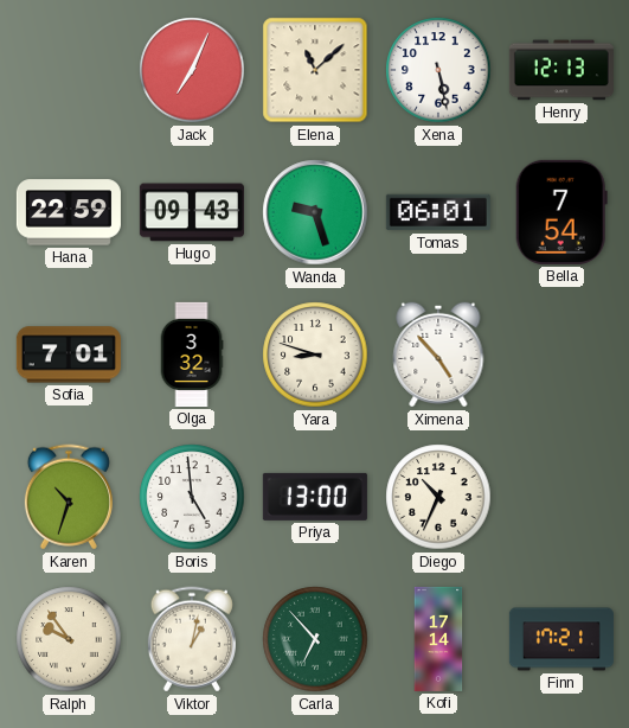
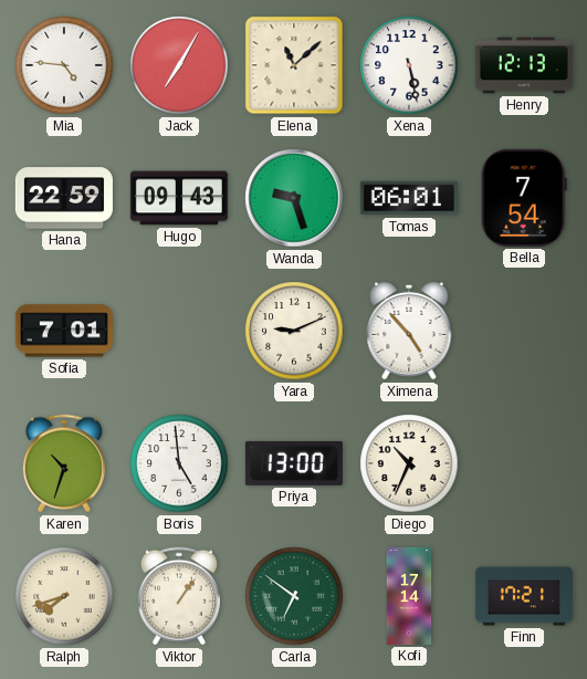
Mia: none -> 4:46 (64, 65)
Jack: 7:04 -> 7:05 (179, 65)
Olga: 3:32 -> none (192, 355)
Yara: 8:48 -> 9:11 (294, 331)
Ralph: 9:54 -> 7:42 (64, 596)
Viktor: 1:02 -> 1:06 (179, 596)
Carla: 6:53 -> 6:51 (294, 596)
